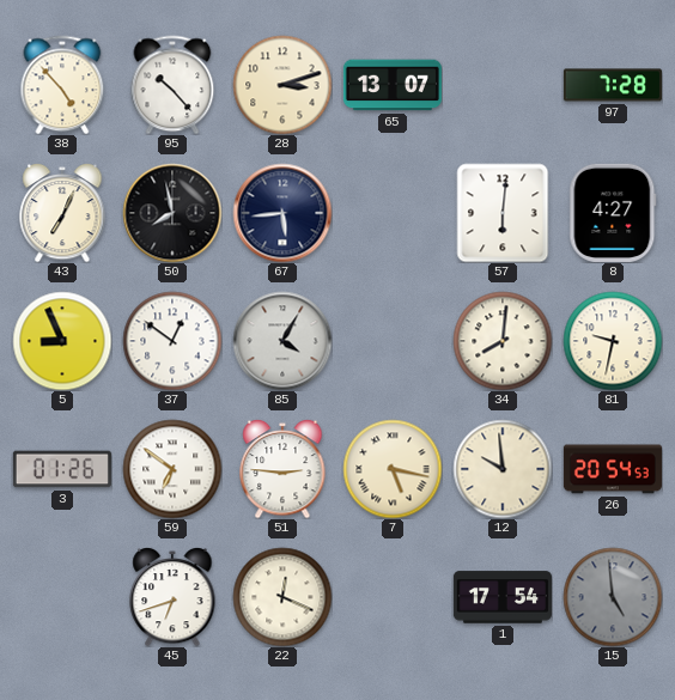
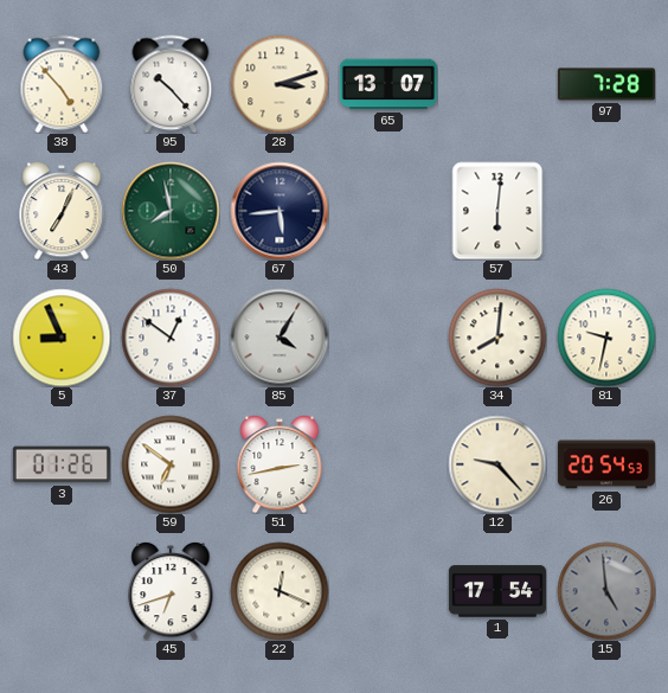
50 dial: black -> green (171, 211)
8: 4:27 -> none (613, 213)
51: 2:46 -> 2:43 (280, 464)
7: 5:17 -> none (393, 469)
12: 9:59 -> 9:23 (497, 464)
